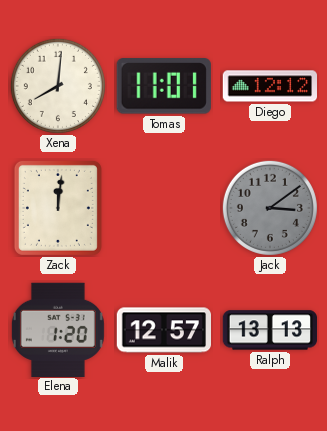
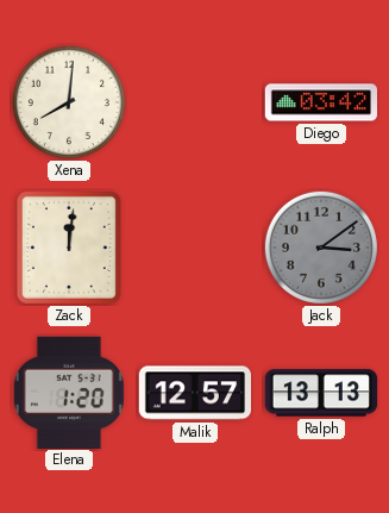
Tomas: 11:01 -> none (164, 86)
Diego: 12:12 -> 03:42 (320, 102)
